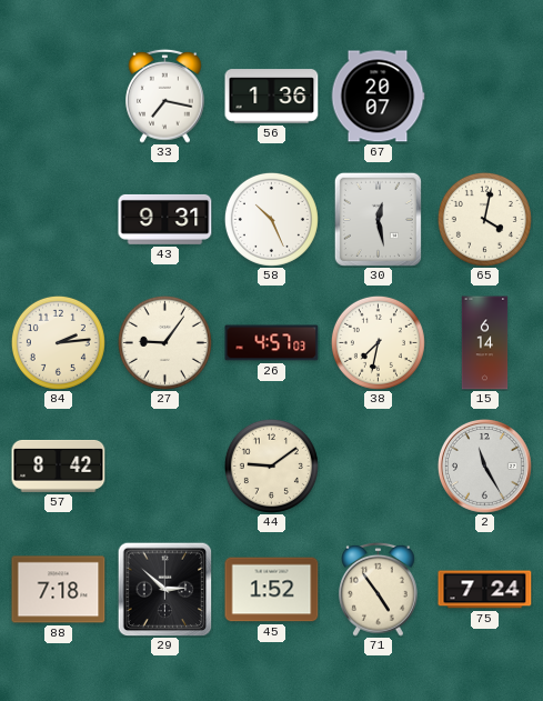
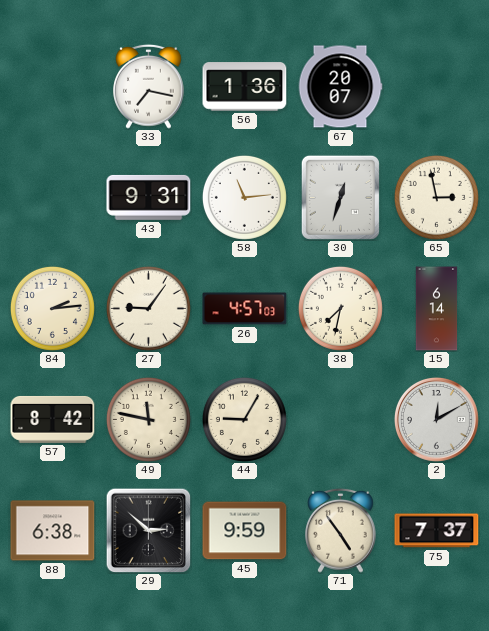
58: 10:26 -> 11:14 (244, 197)
30: 12:28 -> 12:33 (340, 197)
65: 4:02 -> 2:58 (436, 197)
49: none -> 11:47 (148, 419)
44: 9:09 -> 9:05 (244, 419)
2: 11:25 -> 12:10 (436, 419)
88: 7:18 -> 6:38 (53, 531)
45: 1:52 -> 9:59 (245, 531)
75: 7:24 -> 7:37 (437, 531)
